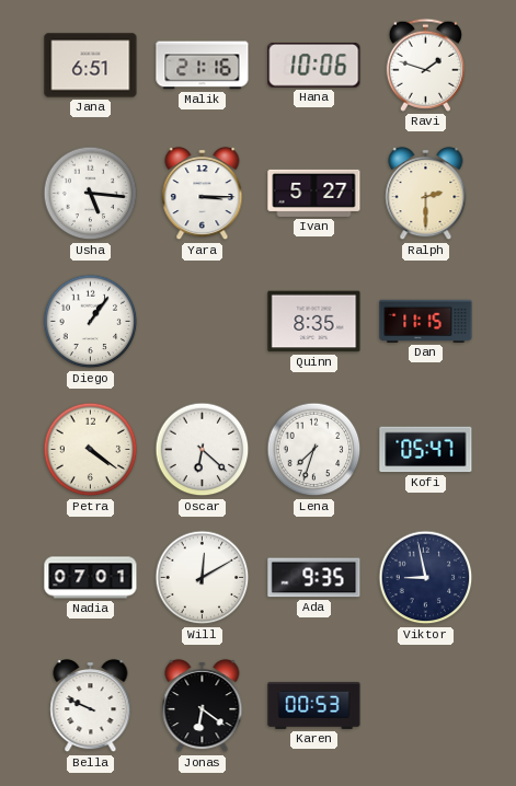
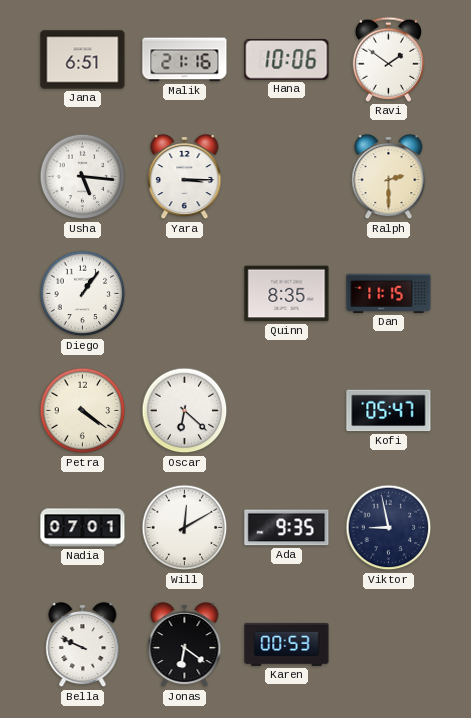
Ravi: 1:48 -> 1:51 (388, 59)
Ivan: 5:27 -> none (314, 193)
Lena: 7:33 -> none (314, 450)
